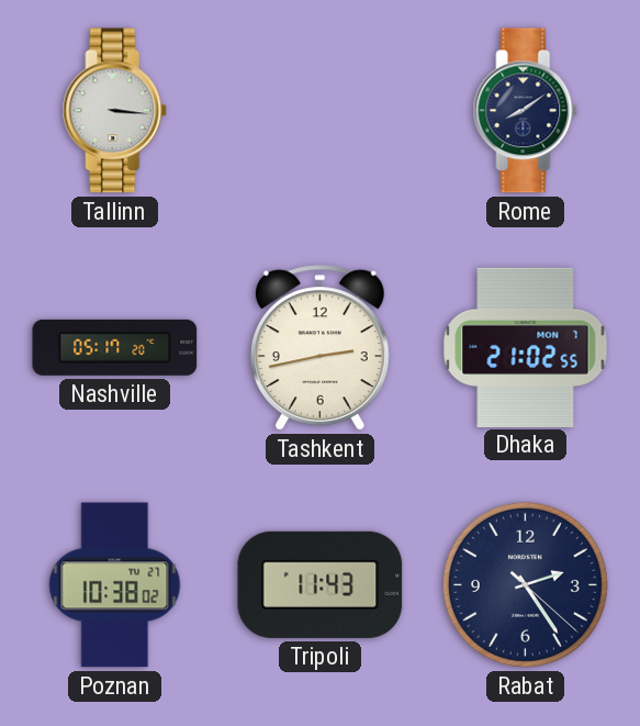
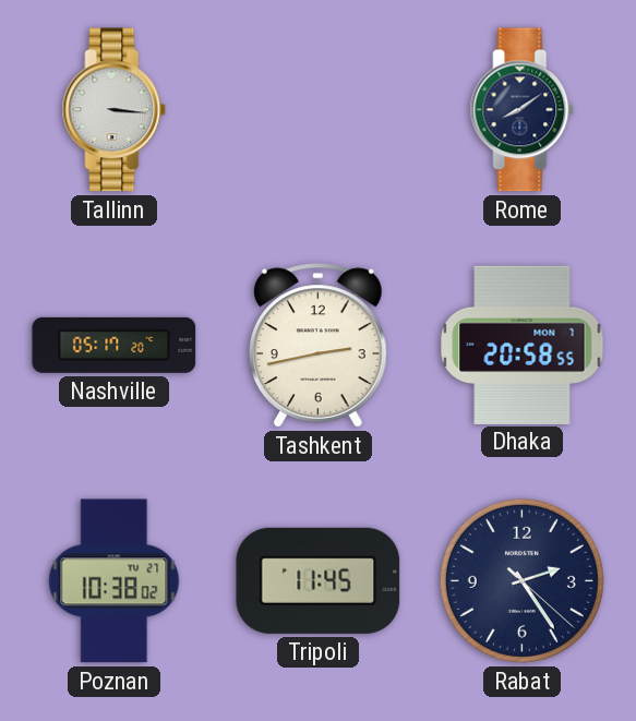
Dhaka: 21:02 -> 20:58 (523, 345)
Tripoli: 11:43 -> 11:45 (319, 580)
